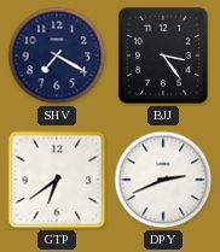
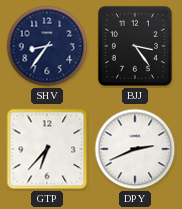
SHV: 7:20 -> 8:36 (47, 46)
GTP: 6:39 -> 6:37 (47, 149)
